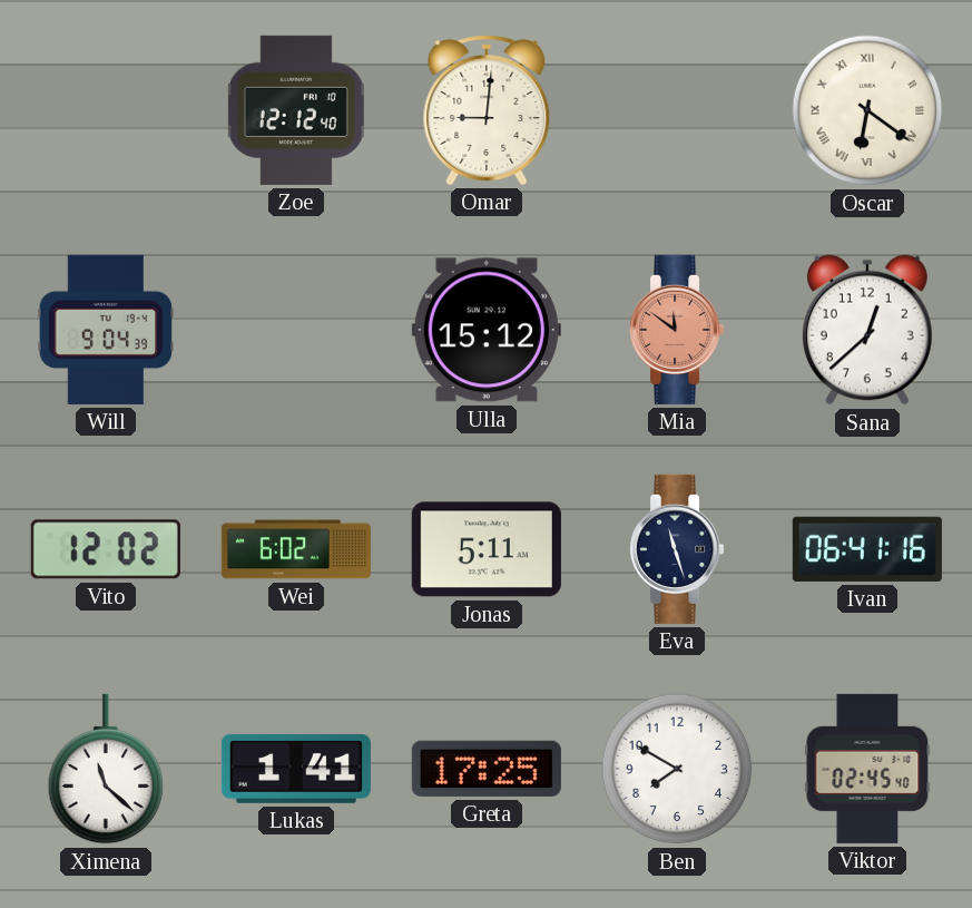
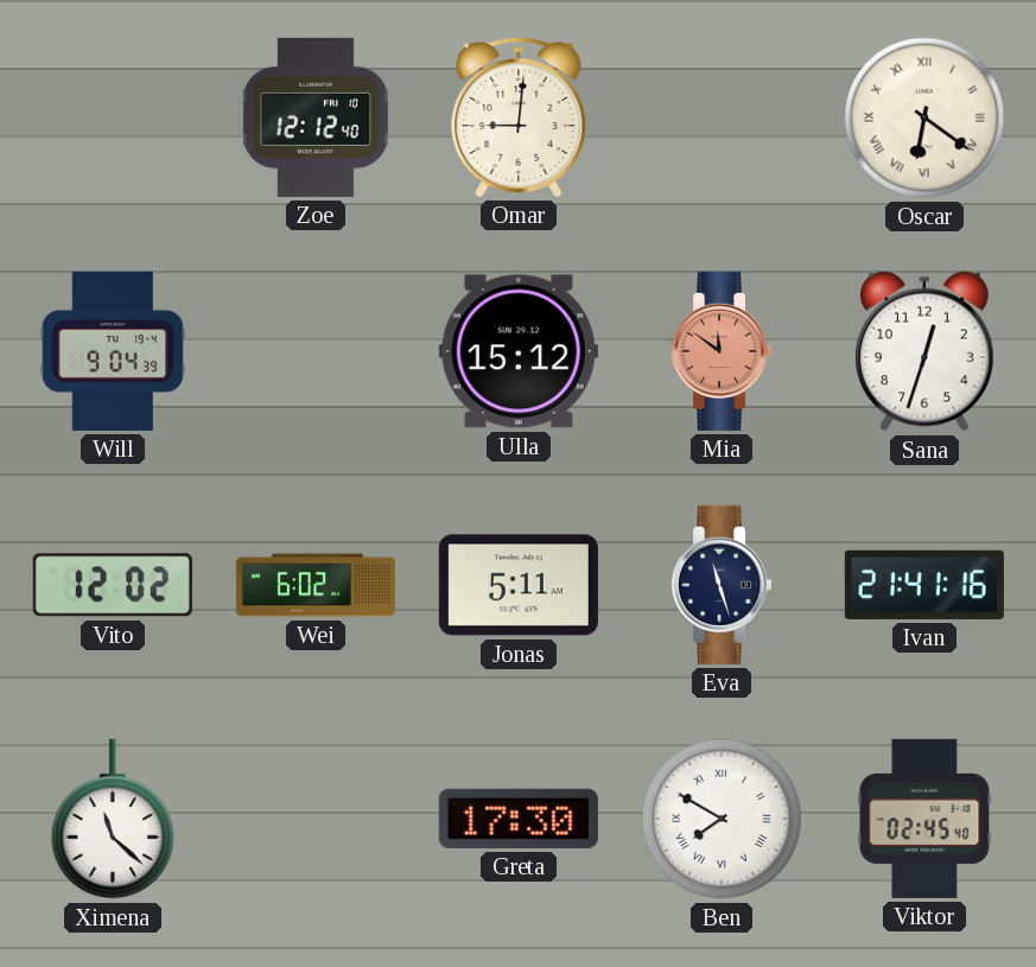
Sana: 12:38 -> 12:33 (924, 351)
Ivan: 06:41 -> 21:41 (924, 585)
Lukas: 1:41 -> none (296, 769)
Greta: 17:25 -> 17:30 (519, 819)
Ben numerals: Arabic -> Roman (722, 819)
